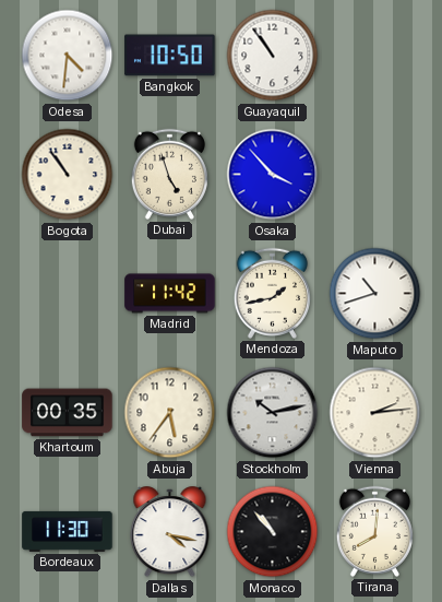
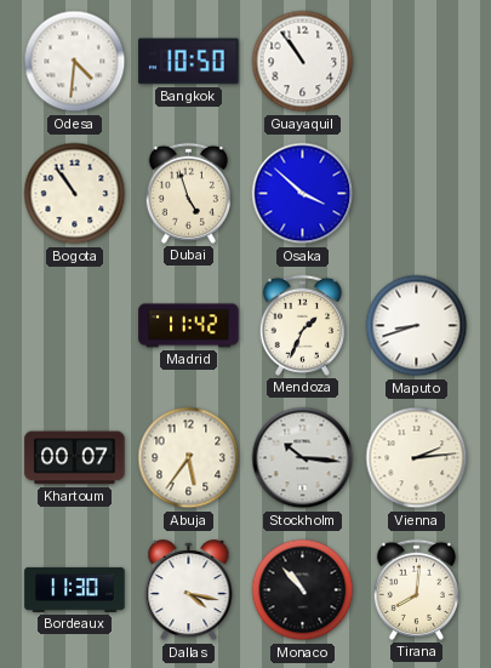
Osaka: 3:53 -> 3:52 (303, 194)
Mendoza: 1:43 -> 1:34 (302, 325)
Maputo: 10:42 -> 8:42 (417, 326)
Khartoum: 00:35 -> 00:07 (75, 458)
Stockholm: 10:13 -> 10:16 (303, 458)
